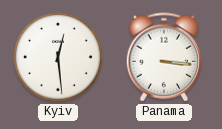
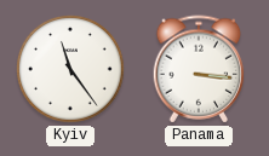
Kyiv: 12:29 -> 11:24 (71, 70)
